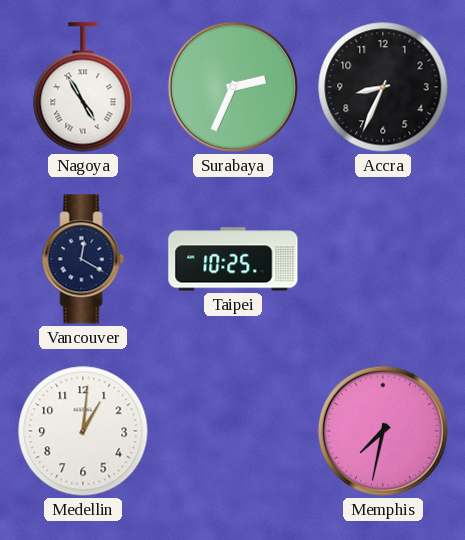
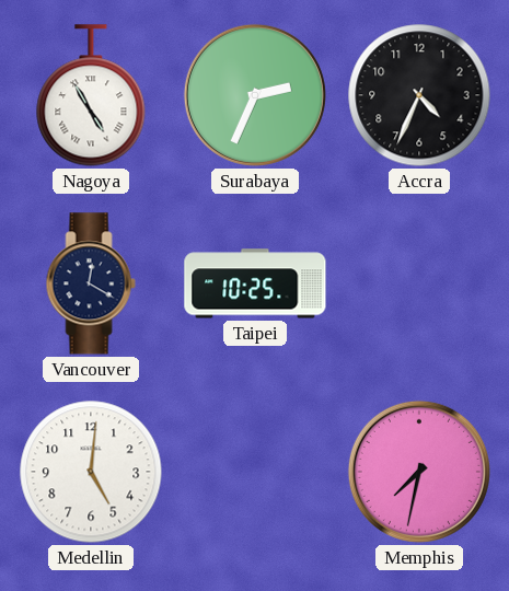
Accra: 8:34 -> 4:34 (419, 95)
Medellin: 1:01 -> 5:01 (91, 472)
